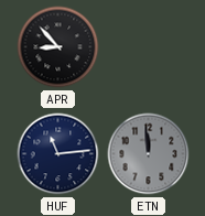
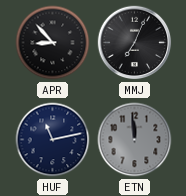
MMJ: none -> 7:04 (135, 43)
HUF: 11:14 -> 11:13 (53, 140)
